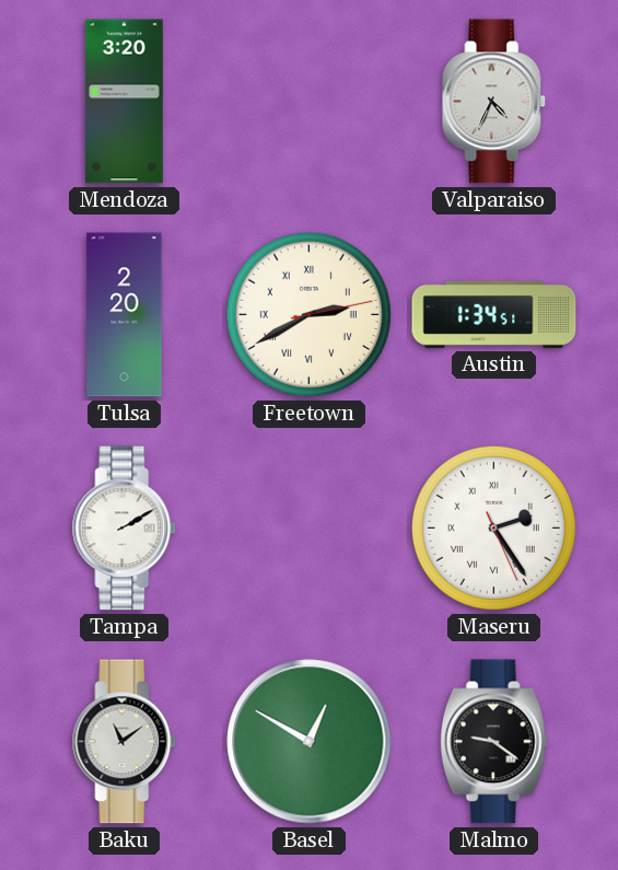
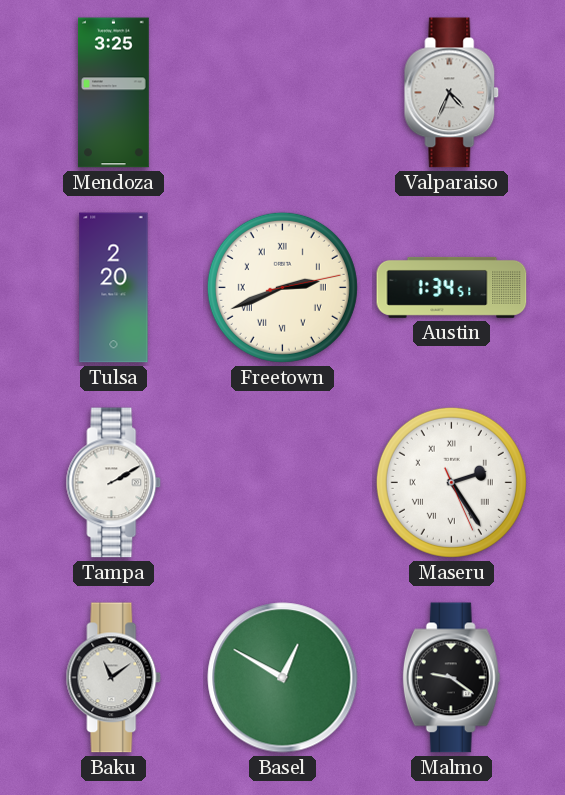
Mendoza: 3:20 -> 3:25 (113, 93)
Freetown: 2:40 -> 2:41 (282, 287)
